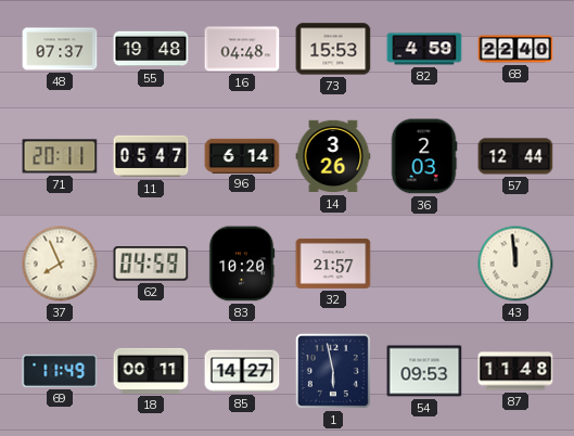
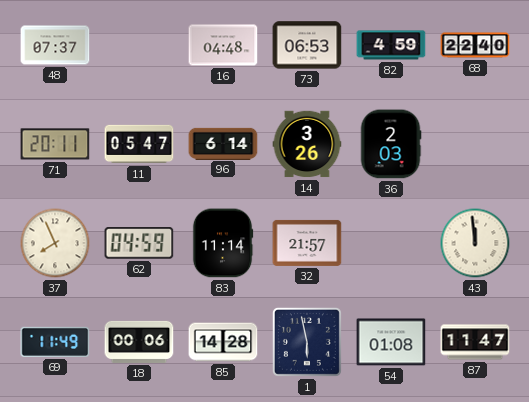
55: 19:48 -> none (151, 49)
73: 15:53 -> 06:53 (307, 45)
57: 12:44 -> none (515, 156)
83: 10:20 -> 11:14 (223, 243)
18: 00:11 -> 00:06 (139, 342)
85: 14:27 -> 14:28 (223, 342)
54: 09:53 -> 01:08 (391, 342)
87: 11:48 -> 11:47 (475, 342)
